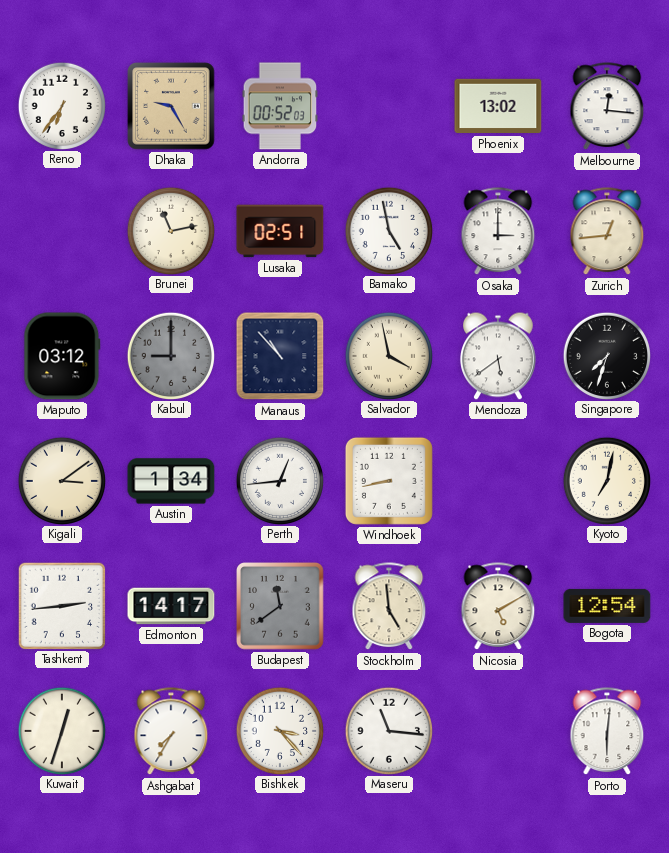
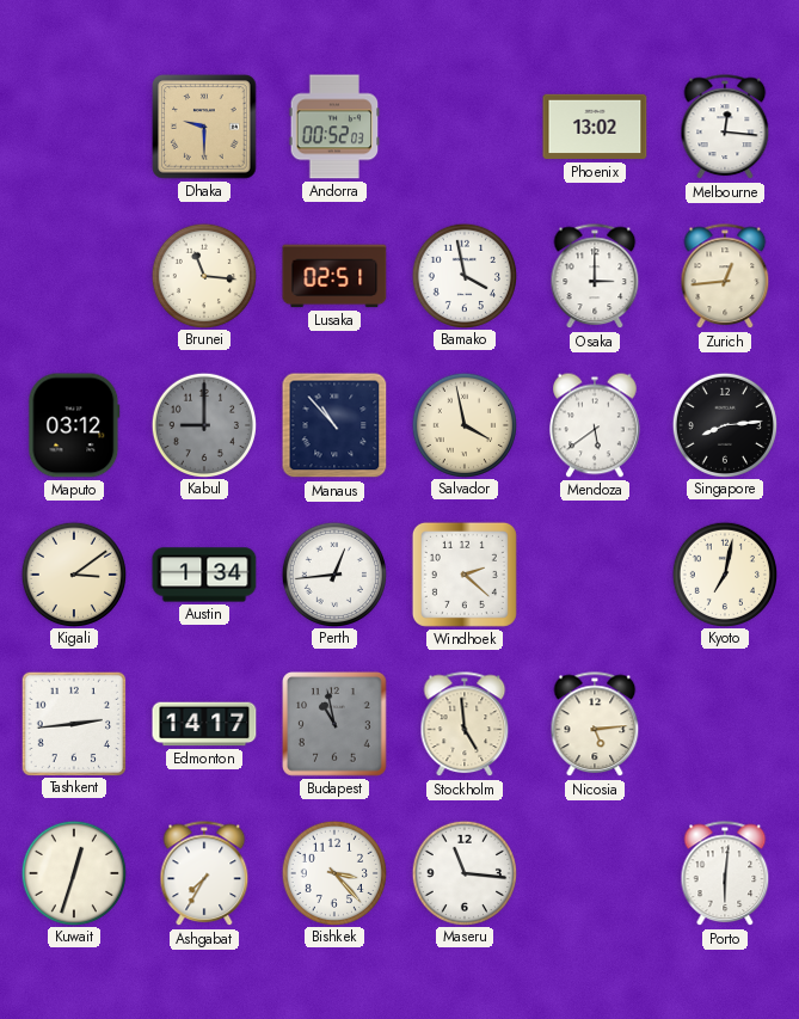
Reno: 6:36 -> none (61, 105)
Dhaka: 9:25 -> 9:30 (204, 127)
Brunei: 11:13 -> 11:16 (203, 275)
Bamako: 4:58 -> 3:58 (463, 275)
Singapore: 7:33 -> 8:14 (724, 424)
Windhoek: 8:43 -> 2:22 (465, 575)
Budapest: 11:39 -> 10:58 (336, 725)
Nicosia: 5:10 -> 5:14 (595, 725)
Bogota: 12:54 -> none (607, 606)
